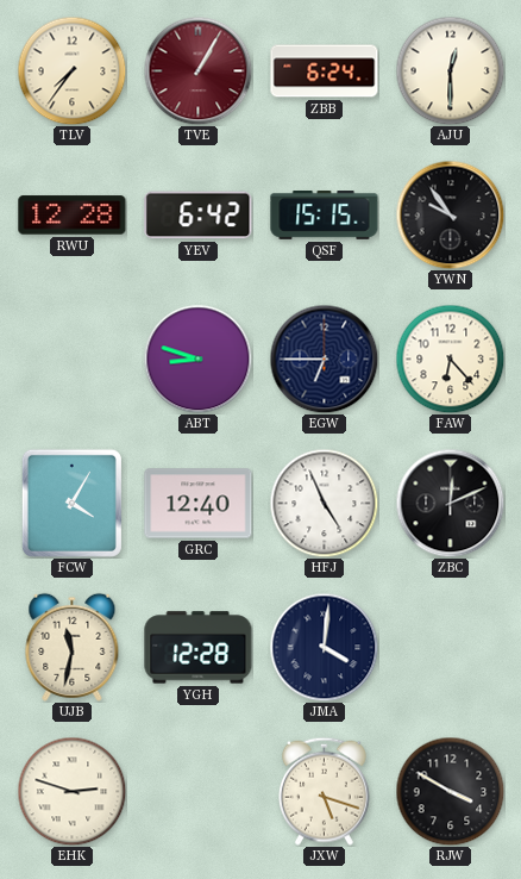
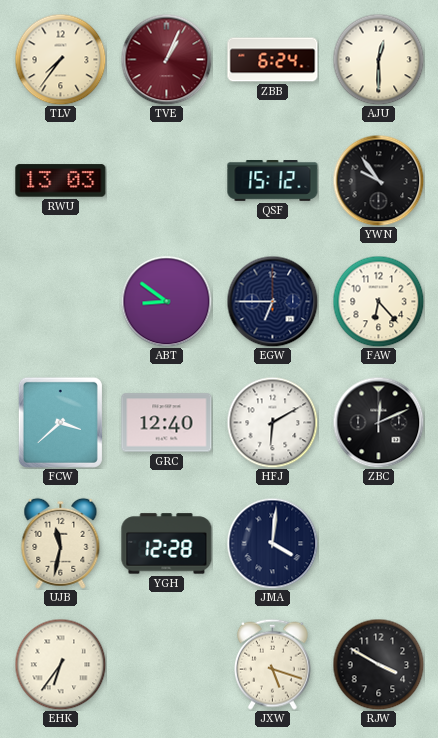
TVE: 1:05 -> 1:04 (166, 59)
RWU: 12:28 -> 13:03 (61, 181)
YEV: 6:42 -> none (199, 216)
QSF: 15:15 -> 15:12 (273, 181)
ABT: 8:48 -> 8:51 (166, 301)
FCW: 4:05 -> 3:38 (60, 422)
HFJ: 4:56 -> 6:10 (272, 422)
EHK: 2:48 -> 6:36 (60, 664)
